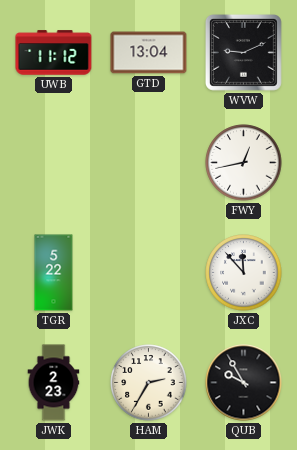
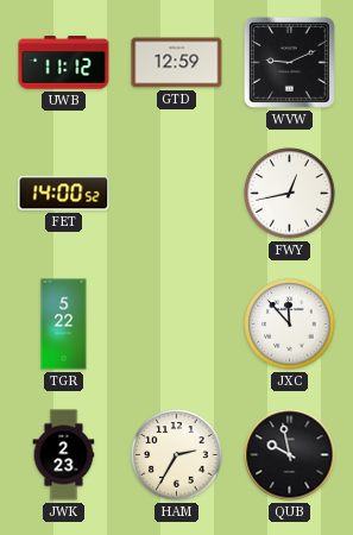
GTD: 13:04 -> 12:59 (177, 63)
FET: none -> 14:00 (64, 194)
QUB: 9:55 -> 9:58 (290, 455)
